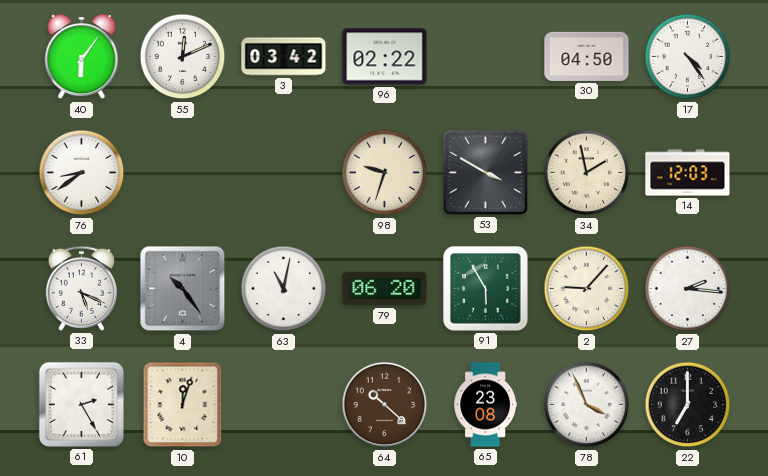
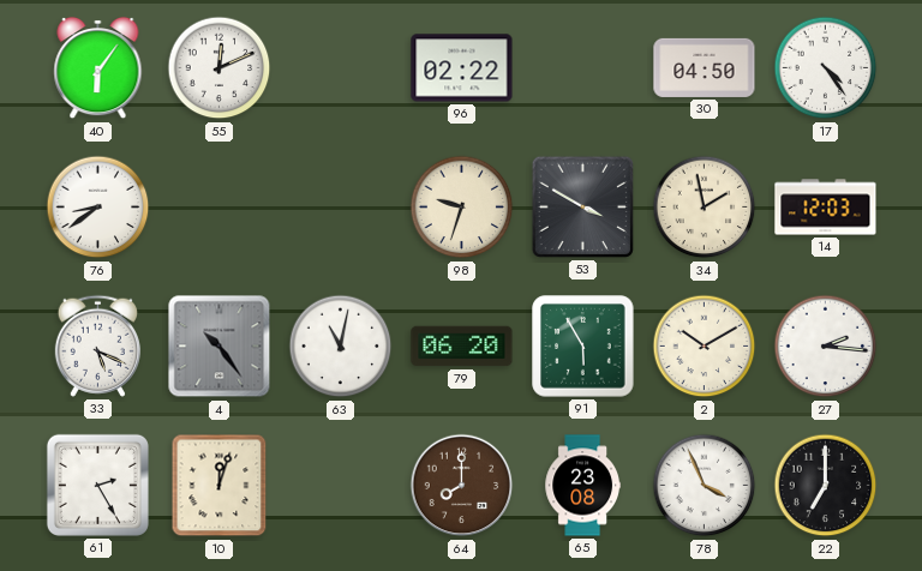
3: 03:42 -> none (284, 57)
2: 9:07 -> 10:10 (705, 347)
64: 10:22 -> 8:00 (462, 486)
